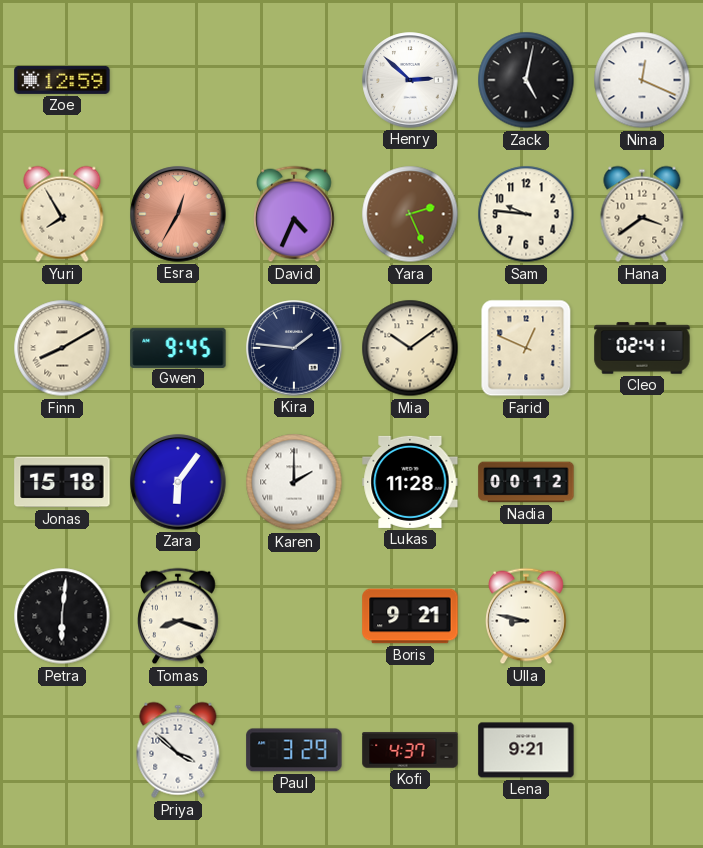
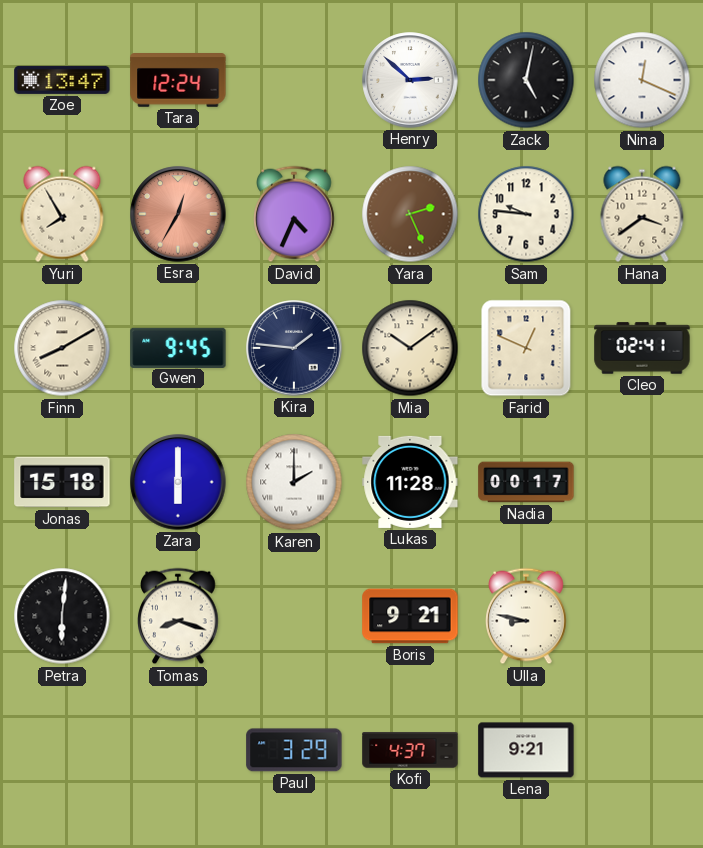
Zoe: 12:59 -> 13:47 (62, 80)
Tara: none -> 12:24 (178, 80)
Zara: 6:06 -> 6:00 (178, 482)
Nadia: 00:12 -> 00:17 (526, 482)
Priya: 3:52 -> none (178, 750)
